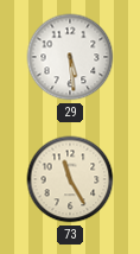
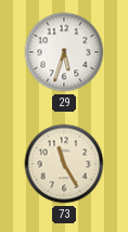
29: 5:29 -> 5:33 (64, 52)
